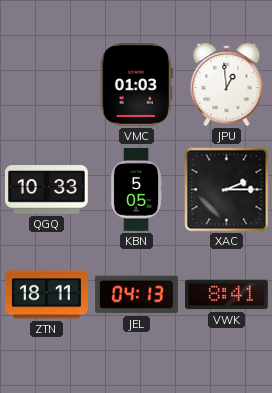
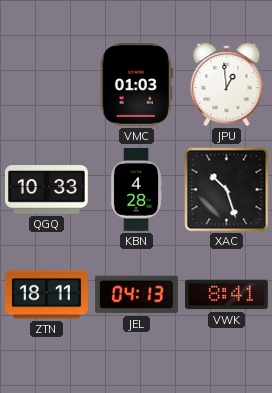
KBN: 5:05 -> 4:28 (136, 190)
XAC: 2:15 -> 10:27 (227, 190)
